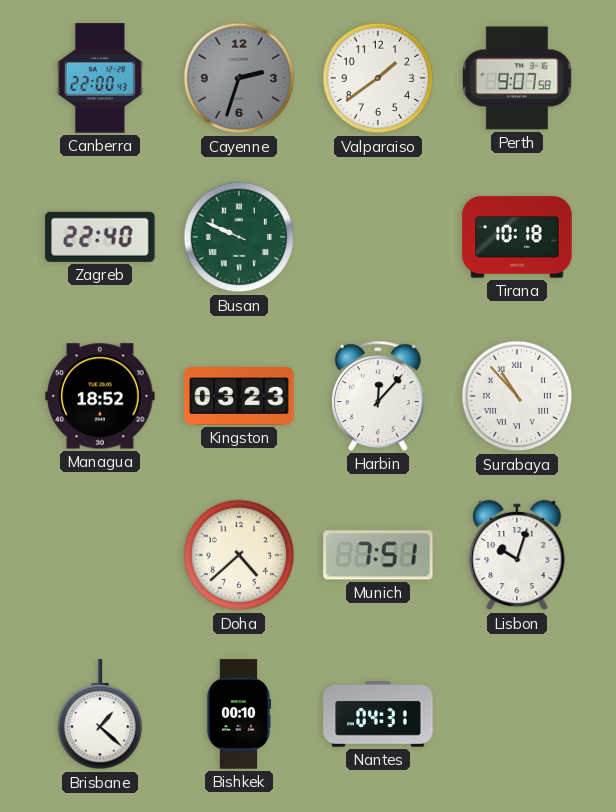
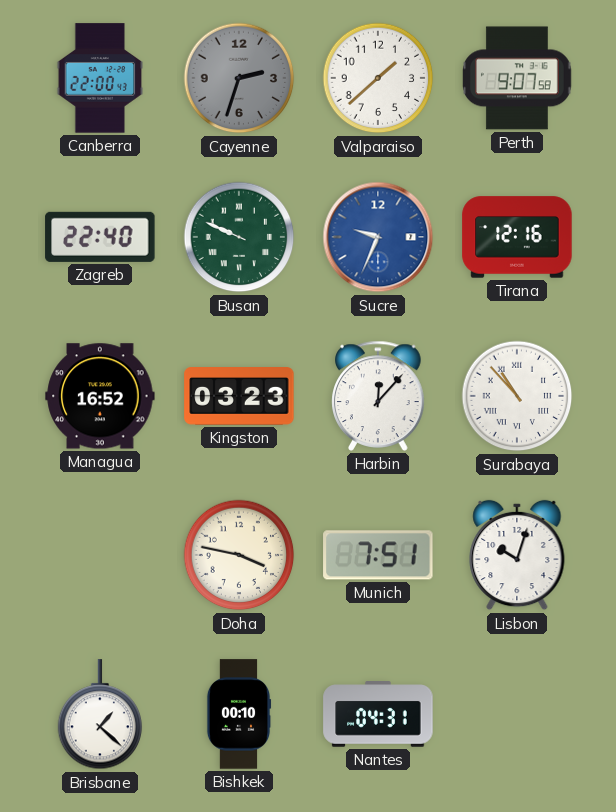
Valparaiso: 1:39 -> 1:38 (378, 78)
Sucre: none -> 9:34 (378, 237)
Tirana: 10:18 -> 12:16 (517, 237)
Managua: 18:52 -> 16:52 (100, 396)
Doha: 4:38 -> 3:47 (239, 555)
